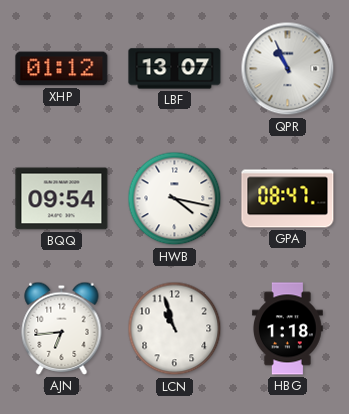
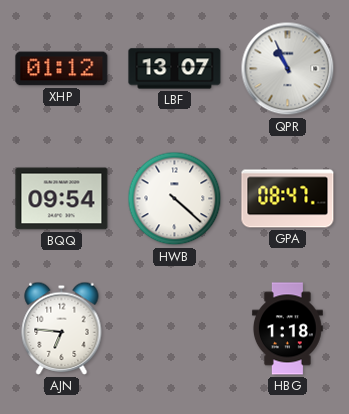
HWB: 4:17 -> 4:22 (175, 199)
AJN: 6:44 -> 6:46 (62, 328)
LCN: 10:57 -> none (175, 329)
